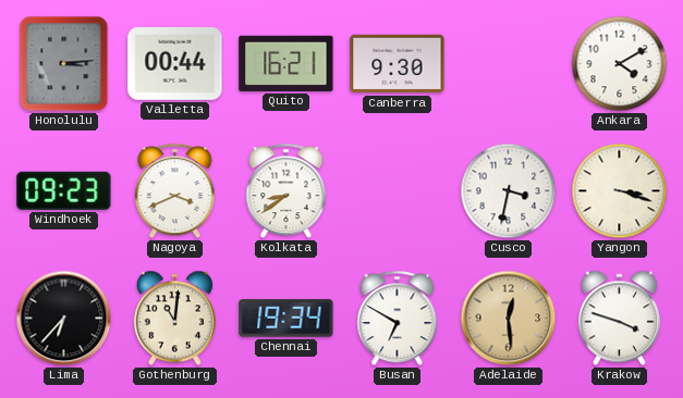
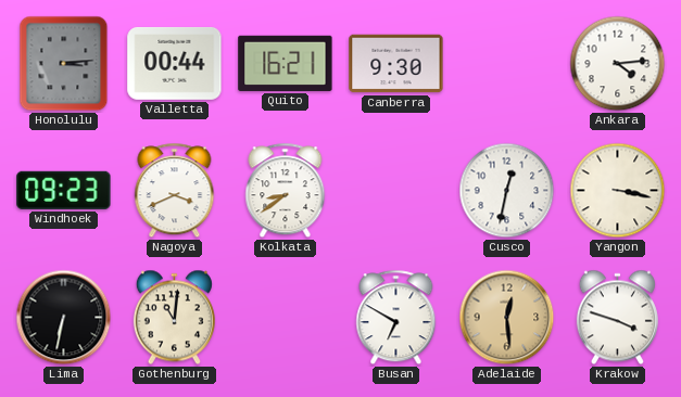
Ankara: 4:10 -> 4:14 (618, 64)
Cusco: 3:32 -> 12:32 (507, 191)
Yangon: 3:18 -> 3:17 (618, 191)
Lima: 6:37 -> 6:32 (64, 318)
Chennai: 19:34 -> none (286, 319)
